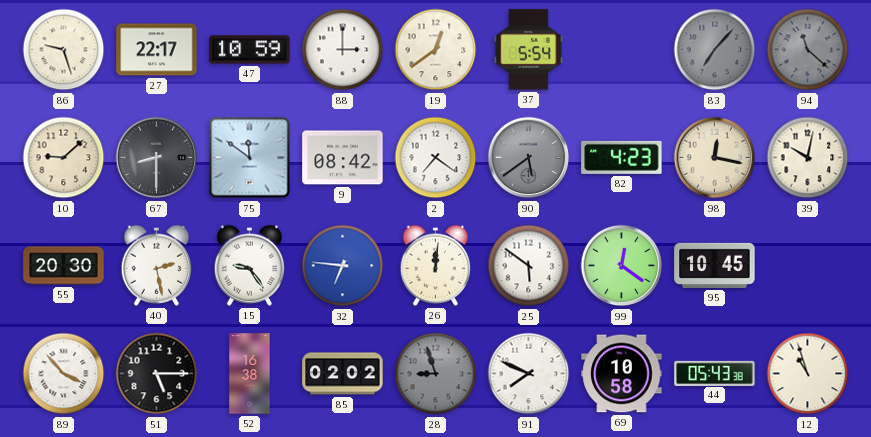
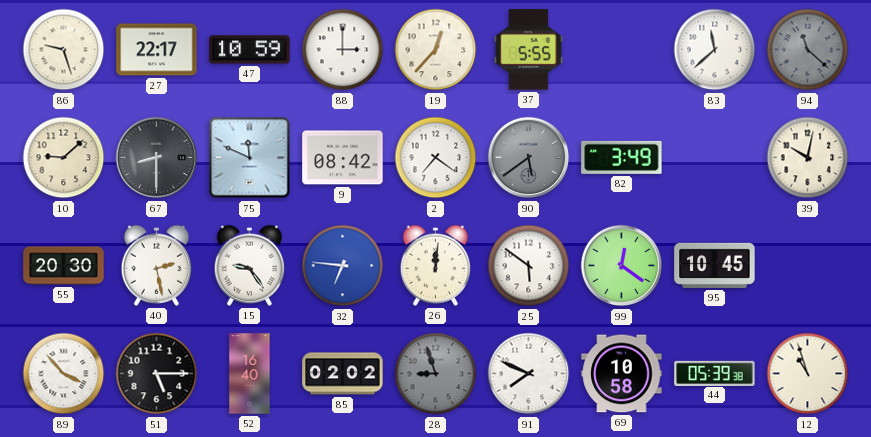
19: 12:39 -> 12:37 (436, 50)
37: 5:54 -> 5:55 (528, 50)
83: 7:07 -> 11:38 (715, 50)
83 dial: grey -> white (715, 50)
75: 11:51 -> 11:49 (250, 158)
82: 4:23 -> 3:49 (622, 157)
98: 12:17 -> none (715, 158)
52: 16:38 -> 16:40 (250, 374)
44: 05:43 -> 05:39 (715, 373)
